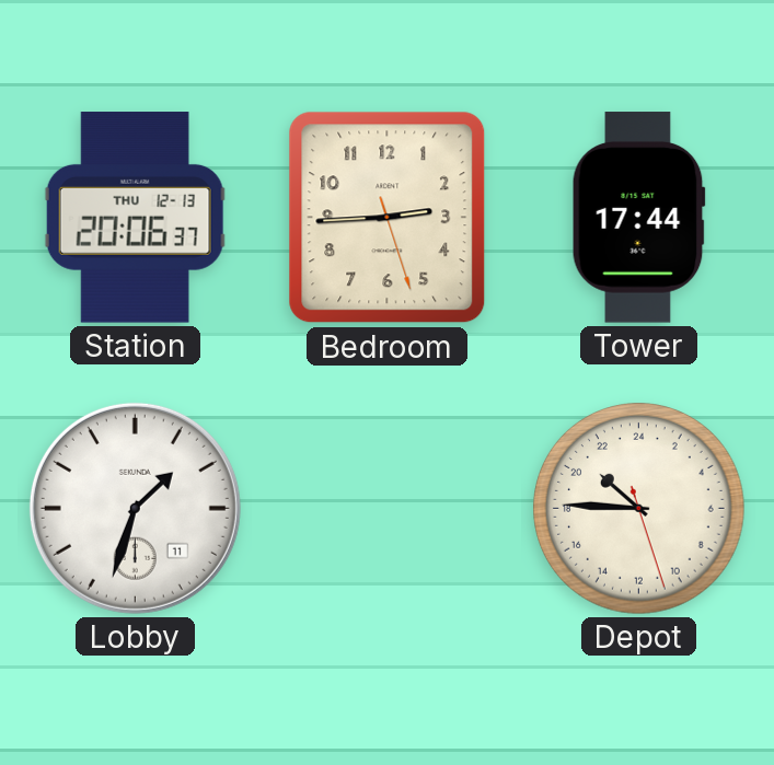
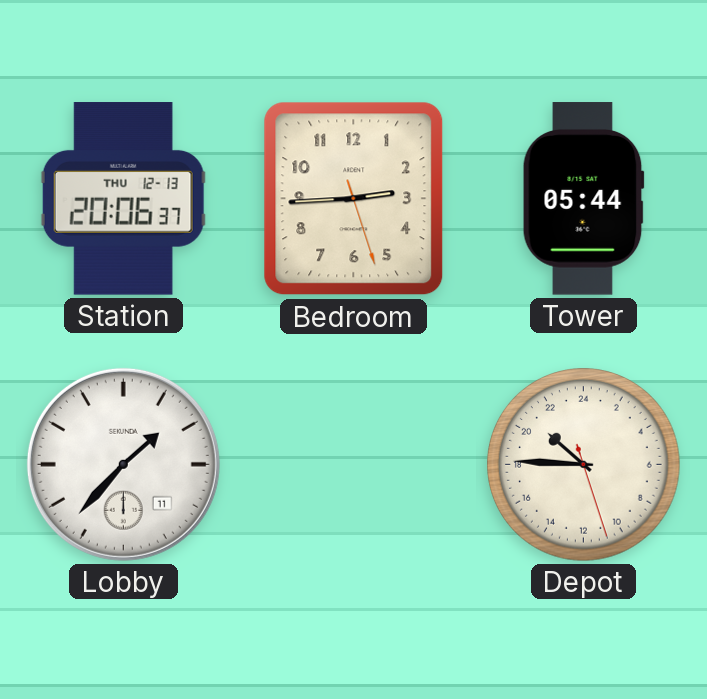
Tower: 17:44 -> 05:44 (583, 199)
Lobby: 1:33 -> 1:37 (123, 464)
